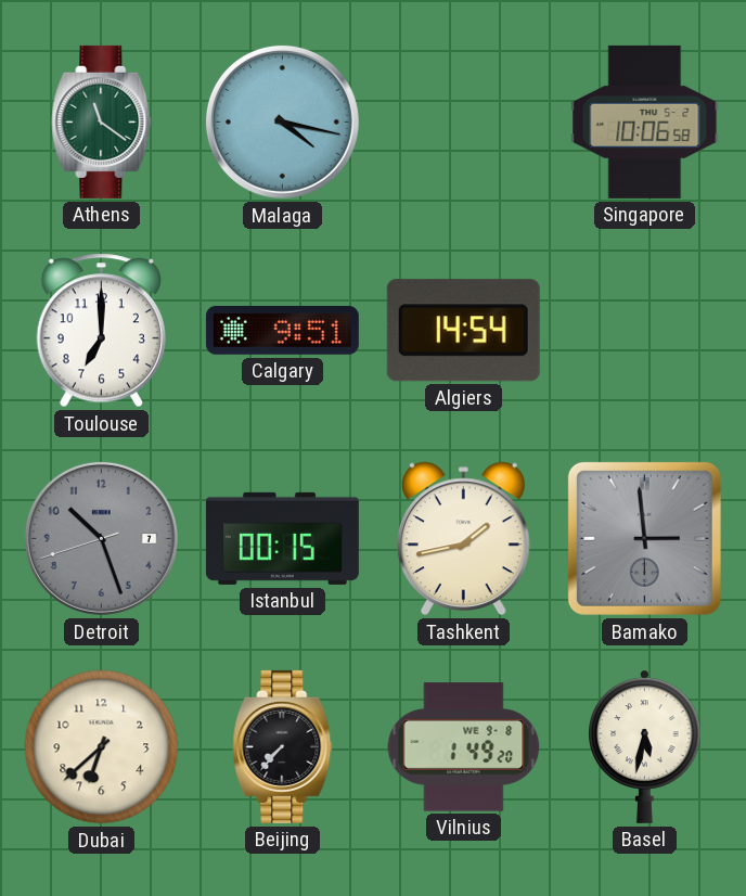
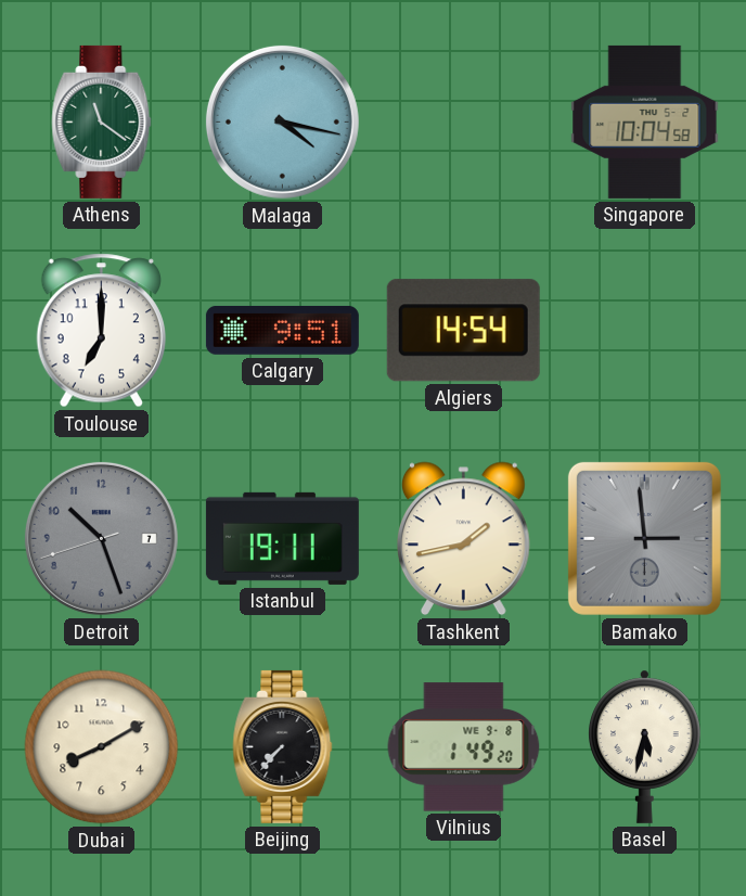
Singapore: 10:06 -> 10:04 (645, 121)
Istanbul: 00:15 -> 19:11 (282, 538)
Dubai: 6:38 -> 8:10 (102, 747)
